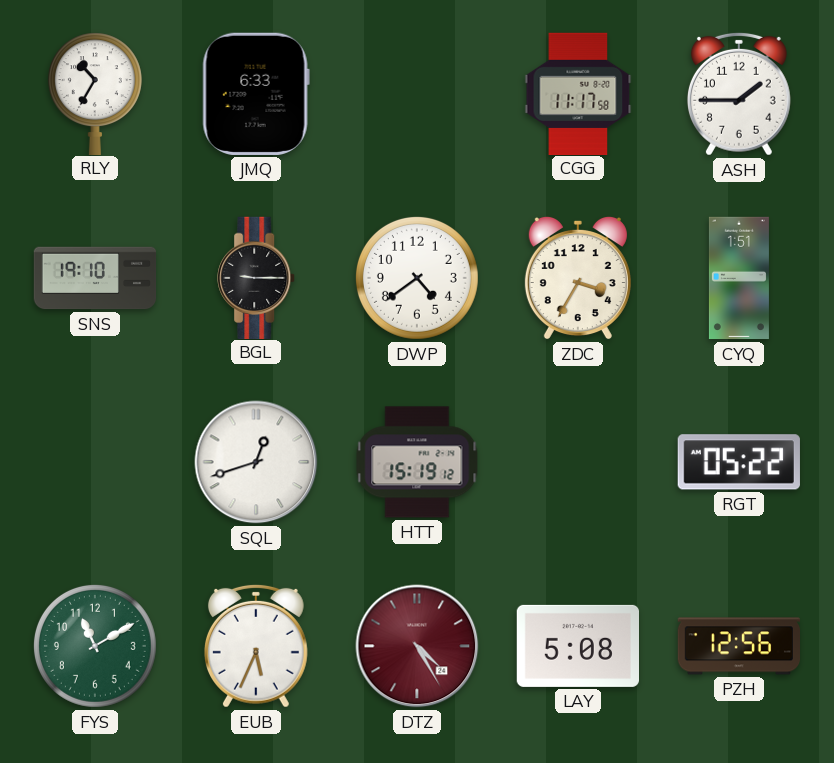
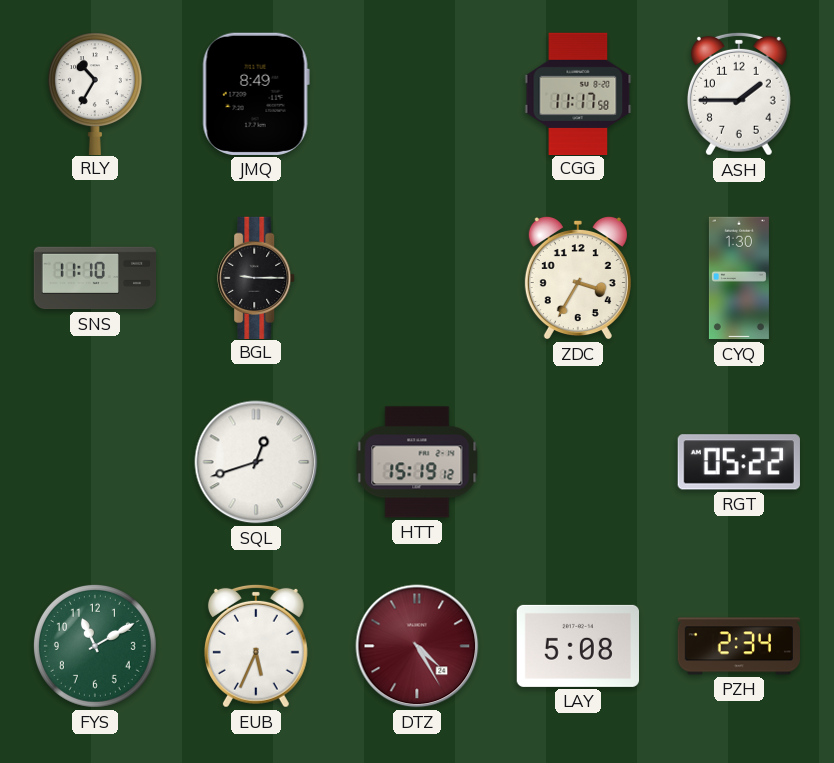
JMQ: 6:33 -> 8:49 (256, 94)
SNS: 19:10 -> 11:10 (95, 278)
DWP: 4:39 -> none (417, 278)
CYQ: 1:51 -> 1:30 (739, 278)
PZH: 12:56 -> 2:34 (738, 646)
